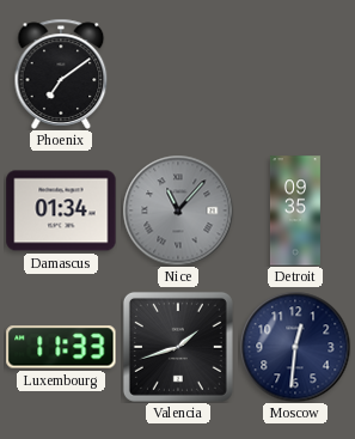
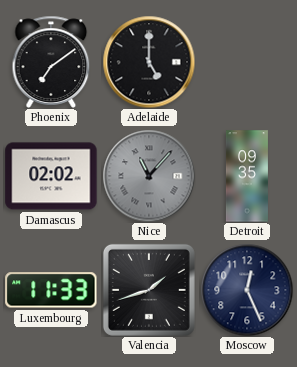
Adelaide: none -> 5:00 (149, 62)
Damascus: 01:34 -> 02:02 (51, 176)
Moscow: 12:31 -> 12:26 (247, 290)
